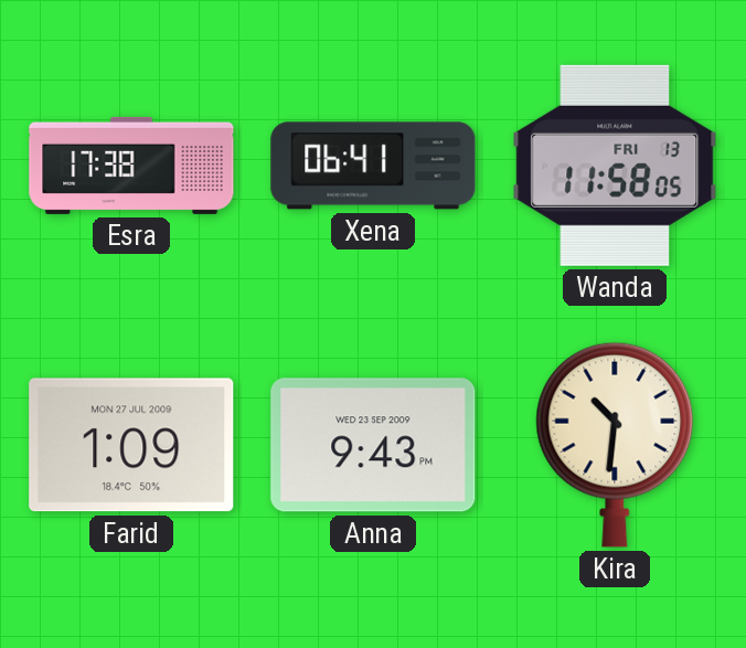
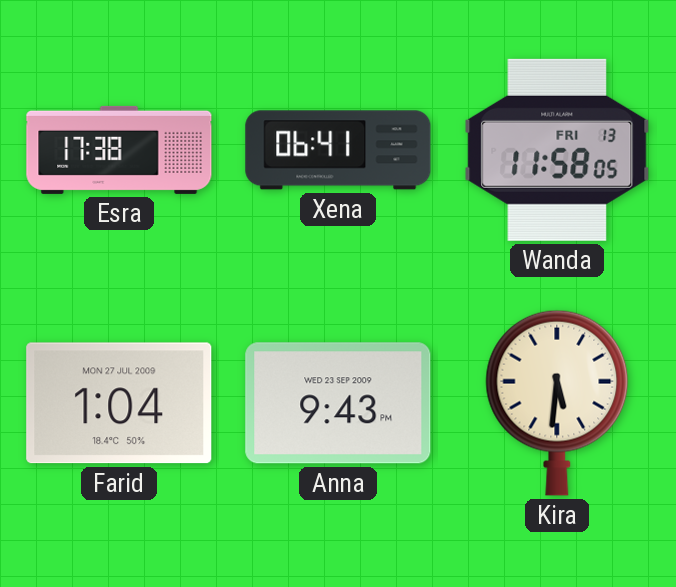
Farid: 1:09 -> 1:04 (119, 403)
Kira: 10:31 -> 5:31 (557, 403)
